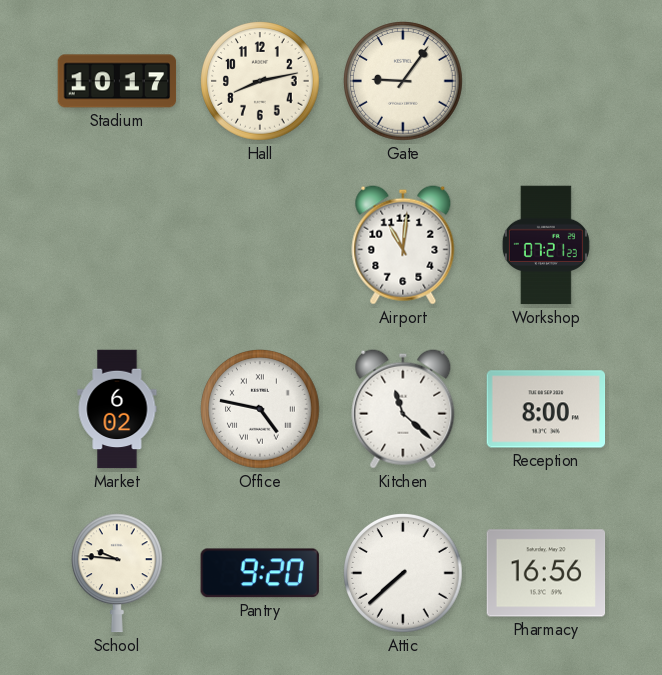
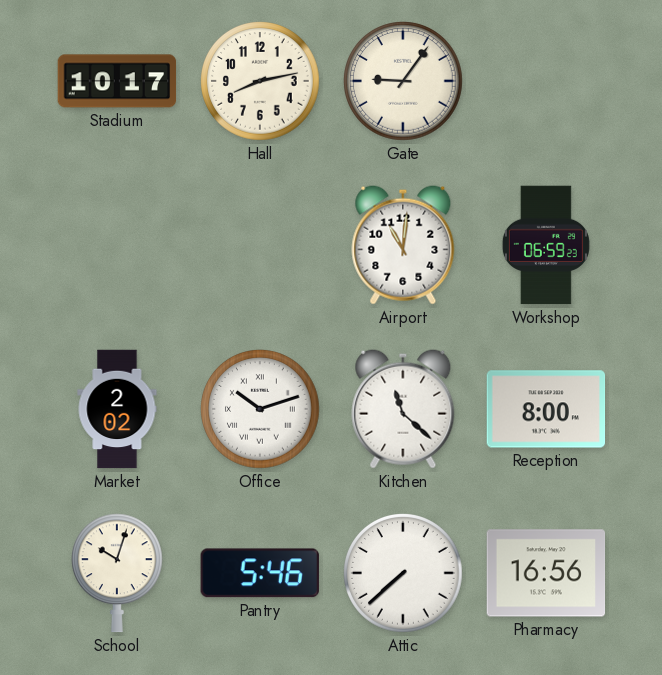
Workshop: 07:21 -> 06:59 (546, 245)
Market: 6:02 -> 2:02 (117, 409)
Office: 4:47 -> 10:12 (261, 410)
School: 9:46 -> 10:03 (117, 573)
Pantry: 9:20 -> 5:46 (260, 573)
